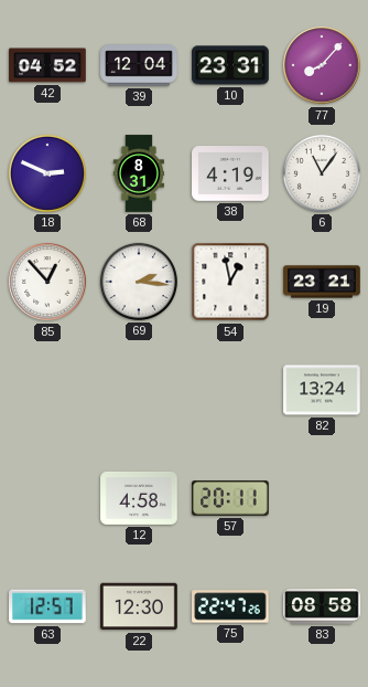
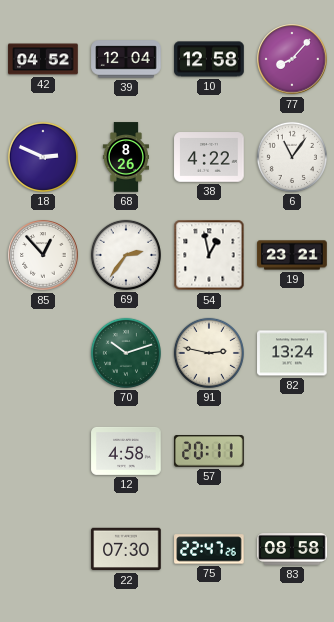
10: 23:31 -> 12:58 (209, 59)
68: 8:31 -> 8:26 (125, 157)
38: 4:19 -> 4:22 (209, 157)
69: 2:16 -> 2:36 (126, 255)
70: none -> 10:12 (126, 353)
91: none -> 2:47 (209, 353)
63: 12:57 -> none (47, 606)
22: 12:30 -> 07:30 (126, 549)
